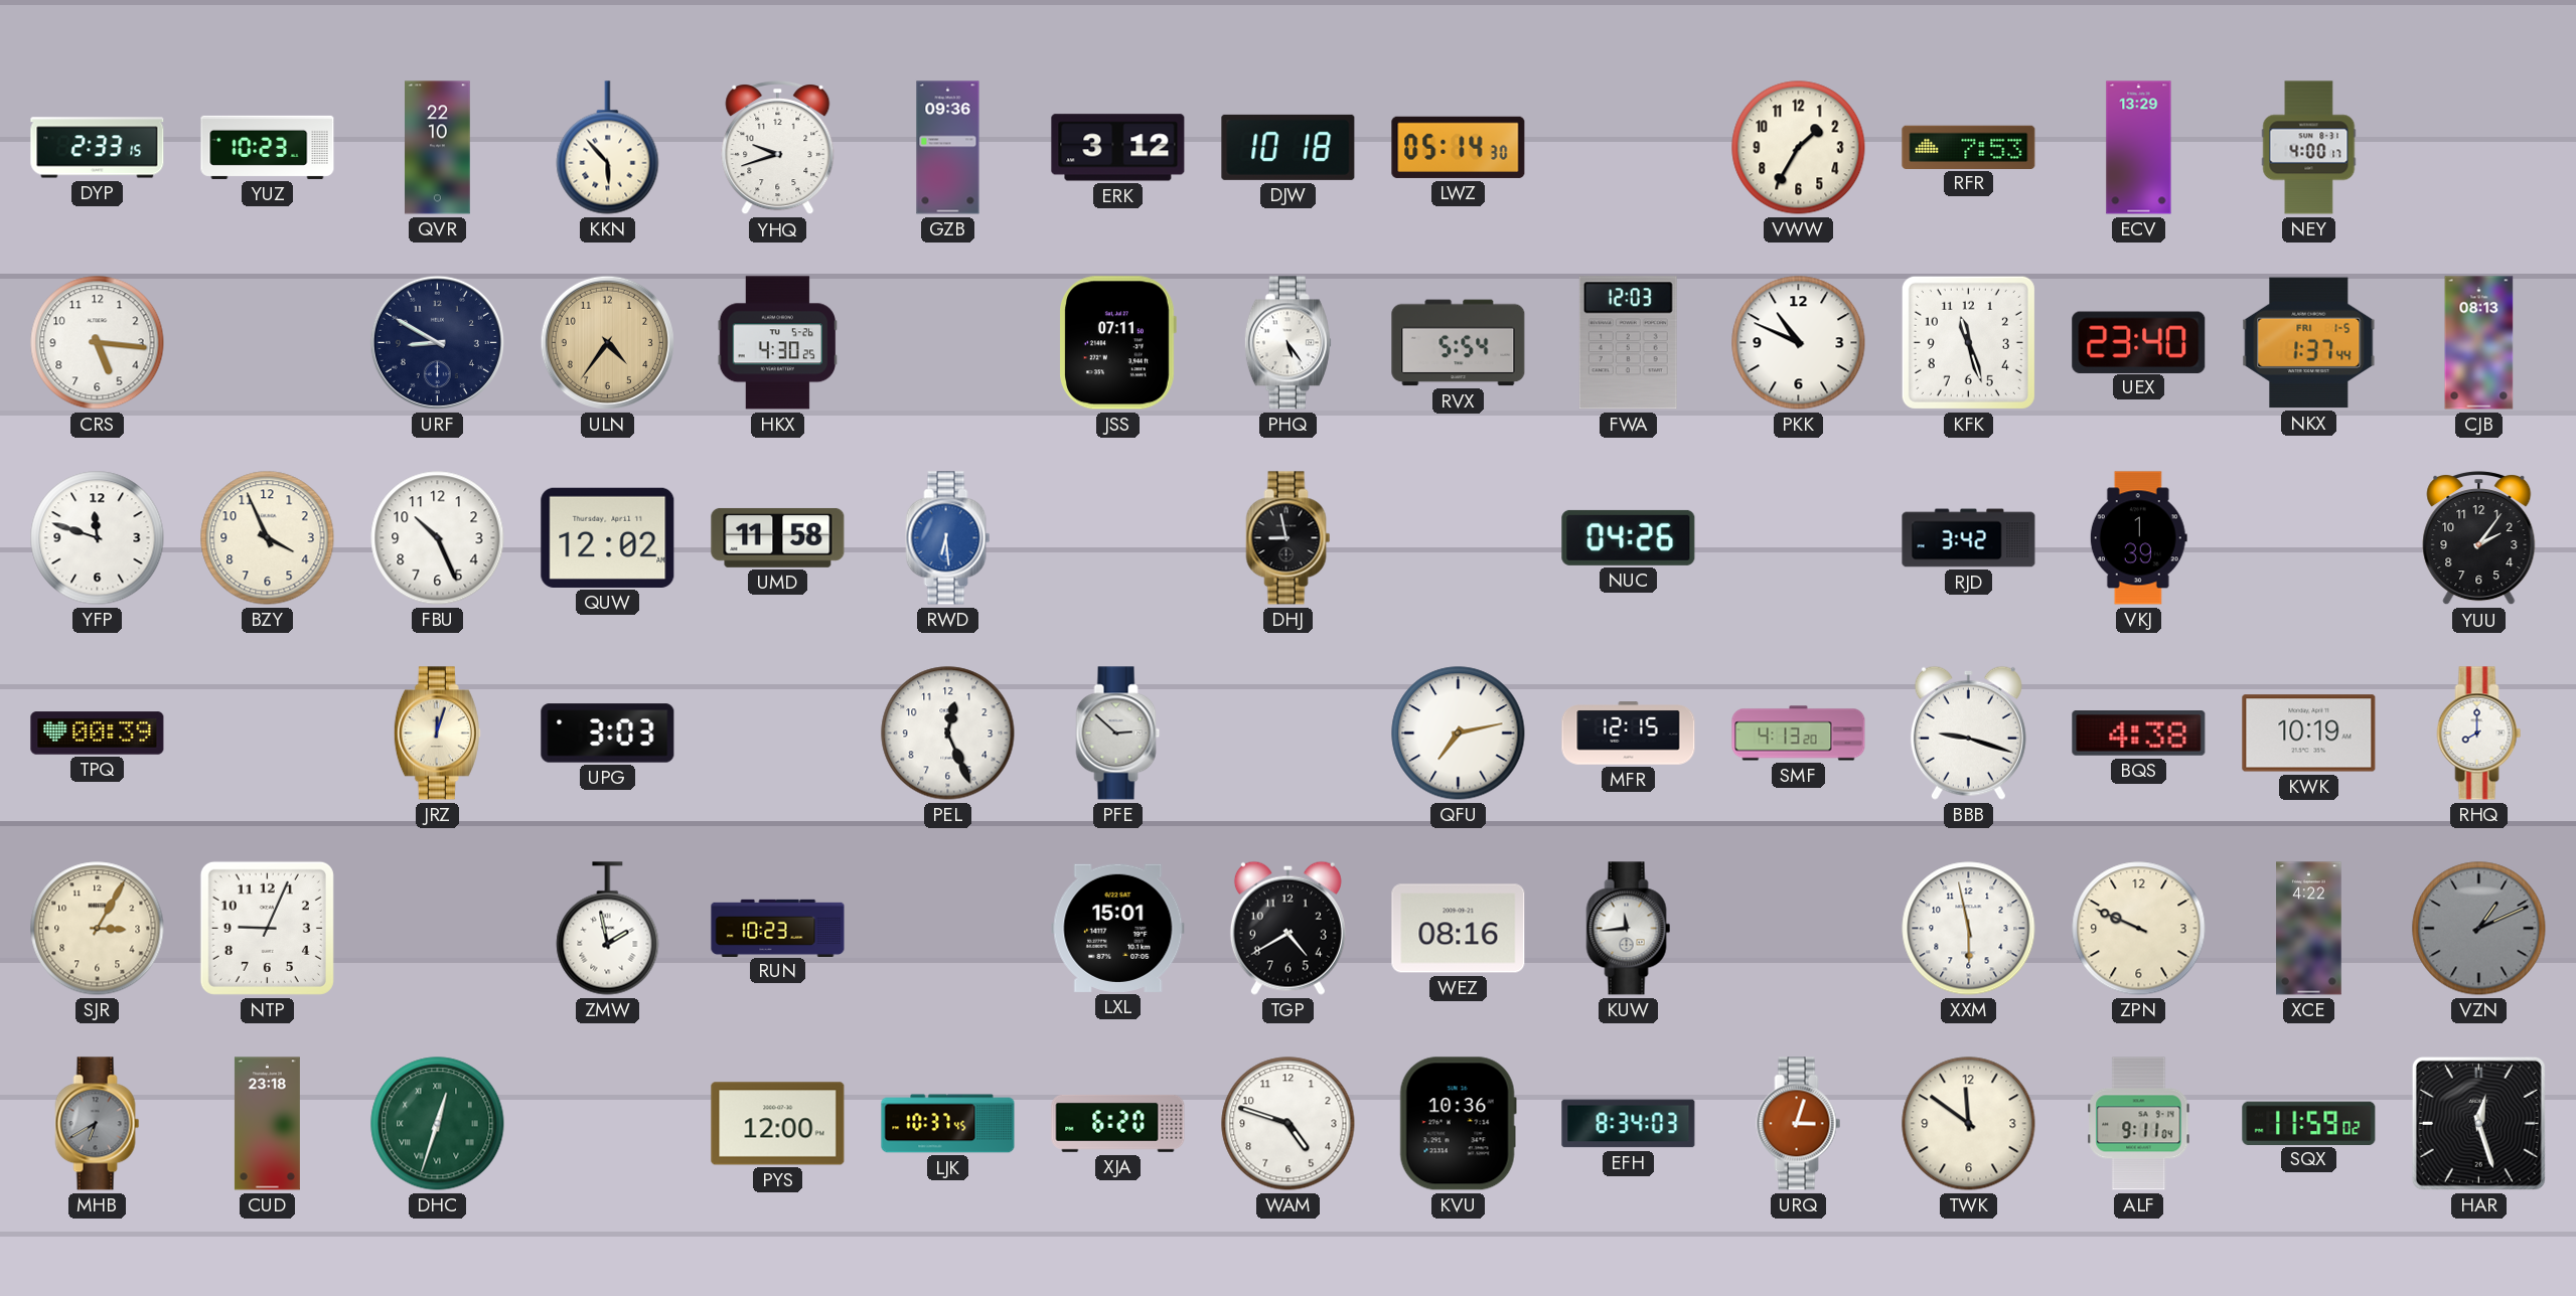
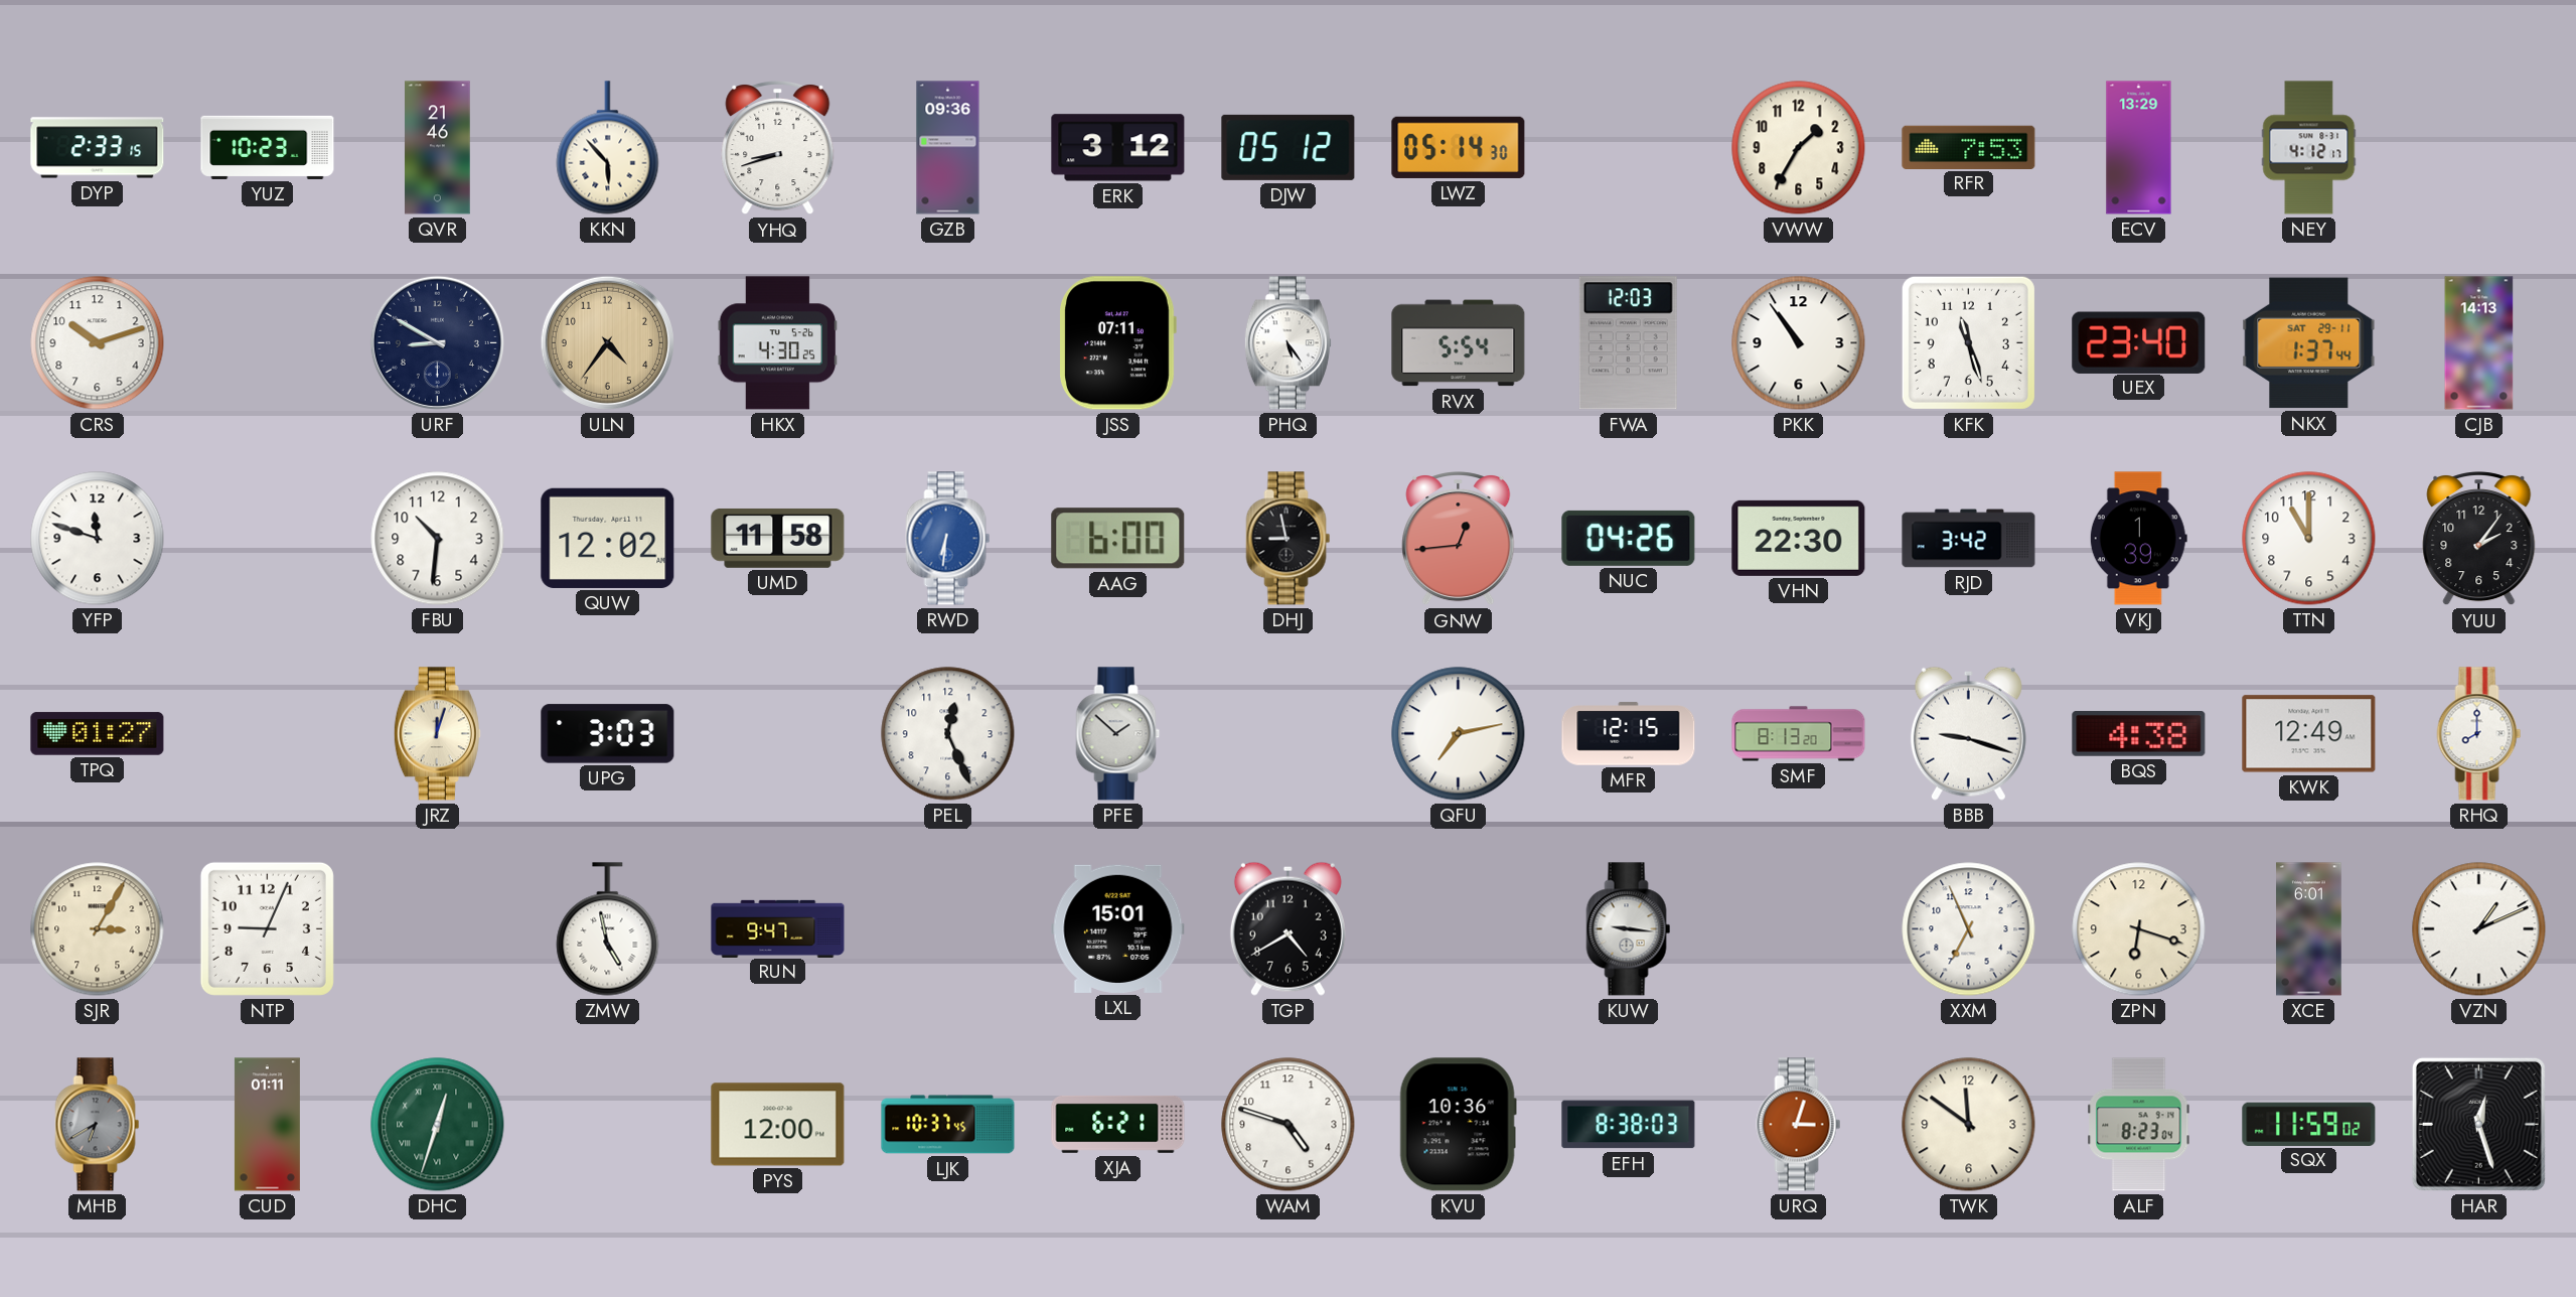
QVR: 22:10 -> 21:46 (438, 148)
YHQ: 9:42 -> 8:42 (778, 149)
DJW: 10:18 -> 05:12 (1289, 147)
NEY: 4:00 -> 4:12 (2309, 148)
CRS: 5:16 -> 10:12 (98, 343)
PKK: 10:49 -> 10:54 (1799, 343)
NKX date: FRI 1-5 -> SAT 29-11 (2309, 343)
CJB: 08:13 -> 14:13 (2479, 343)
BZY: 3:56 -> none (268, 538)
FBU: 10:26 -> 10:31 (438, 539)
RWD: 6:29 -> 6:31 (948, 539)
AAG: none -> 6:00 (1118, 539)
GNW: none -> 12:44 (1459, 540)
VHN: none -> 22:30 (1799, 538)
TTN: none -> 11:00 (2309, 539)
TPQ: 00:39 -> 01:27 (98, 734)
PFE: 2:52 -> 1:52 (1118, 734)
SMF: 4:13 -> 8:13 (1799, 734)
KWK: 10:19 -> 12:49 (2309, 734)
ZMW: 1:58 -> 4:58 (608, 929)
RUN: 10:23 -> 9:47 (778, 928)
WEZ: 08:16 -> none (1459, 929)
KUW: 11:44 -> 9:16 (1629, 929)
XXM: 5:58 -> 6:56 (1969, 929)
ZPN: 9:49 -> 6:18 (2139, 929)
XCE: 4:22 -> 6:01 (2309, 929)
VZN dial: grey -> white (2479, 929)
CUD: 23:18 -> 01:11 (267, 1125)
XJA: 6:20 -> 6:21 (1118, 1124)
EFH: 8:34 -> 8:38 (1629, 1125)
ALF: 9:11 -> 8:23 (2139, 1125)
